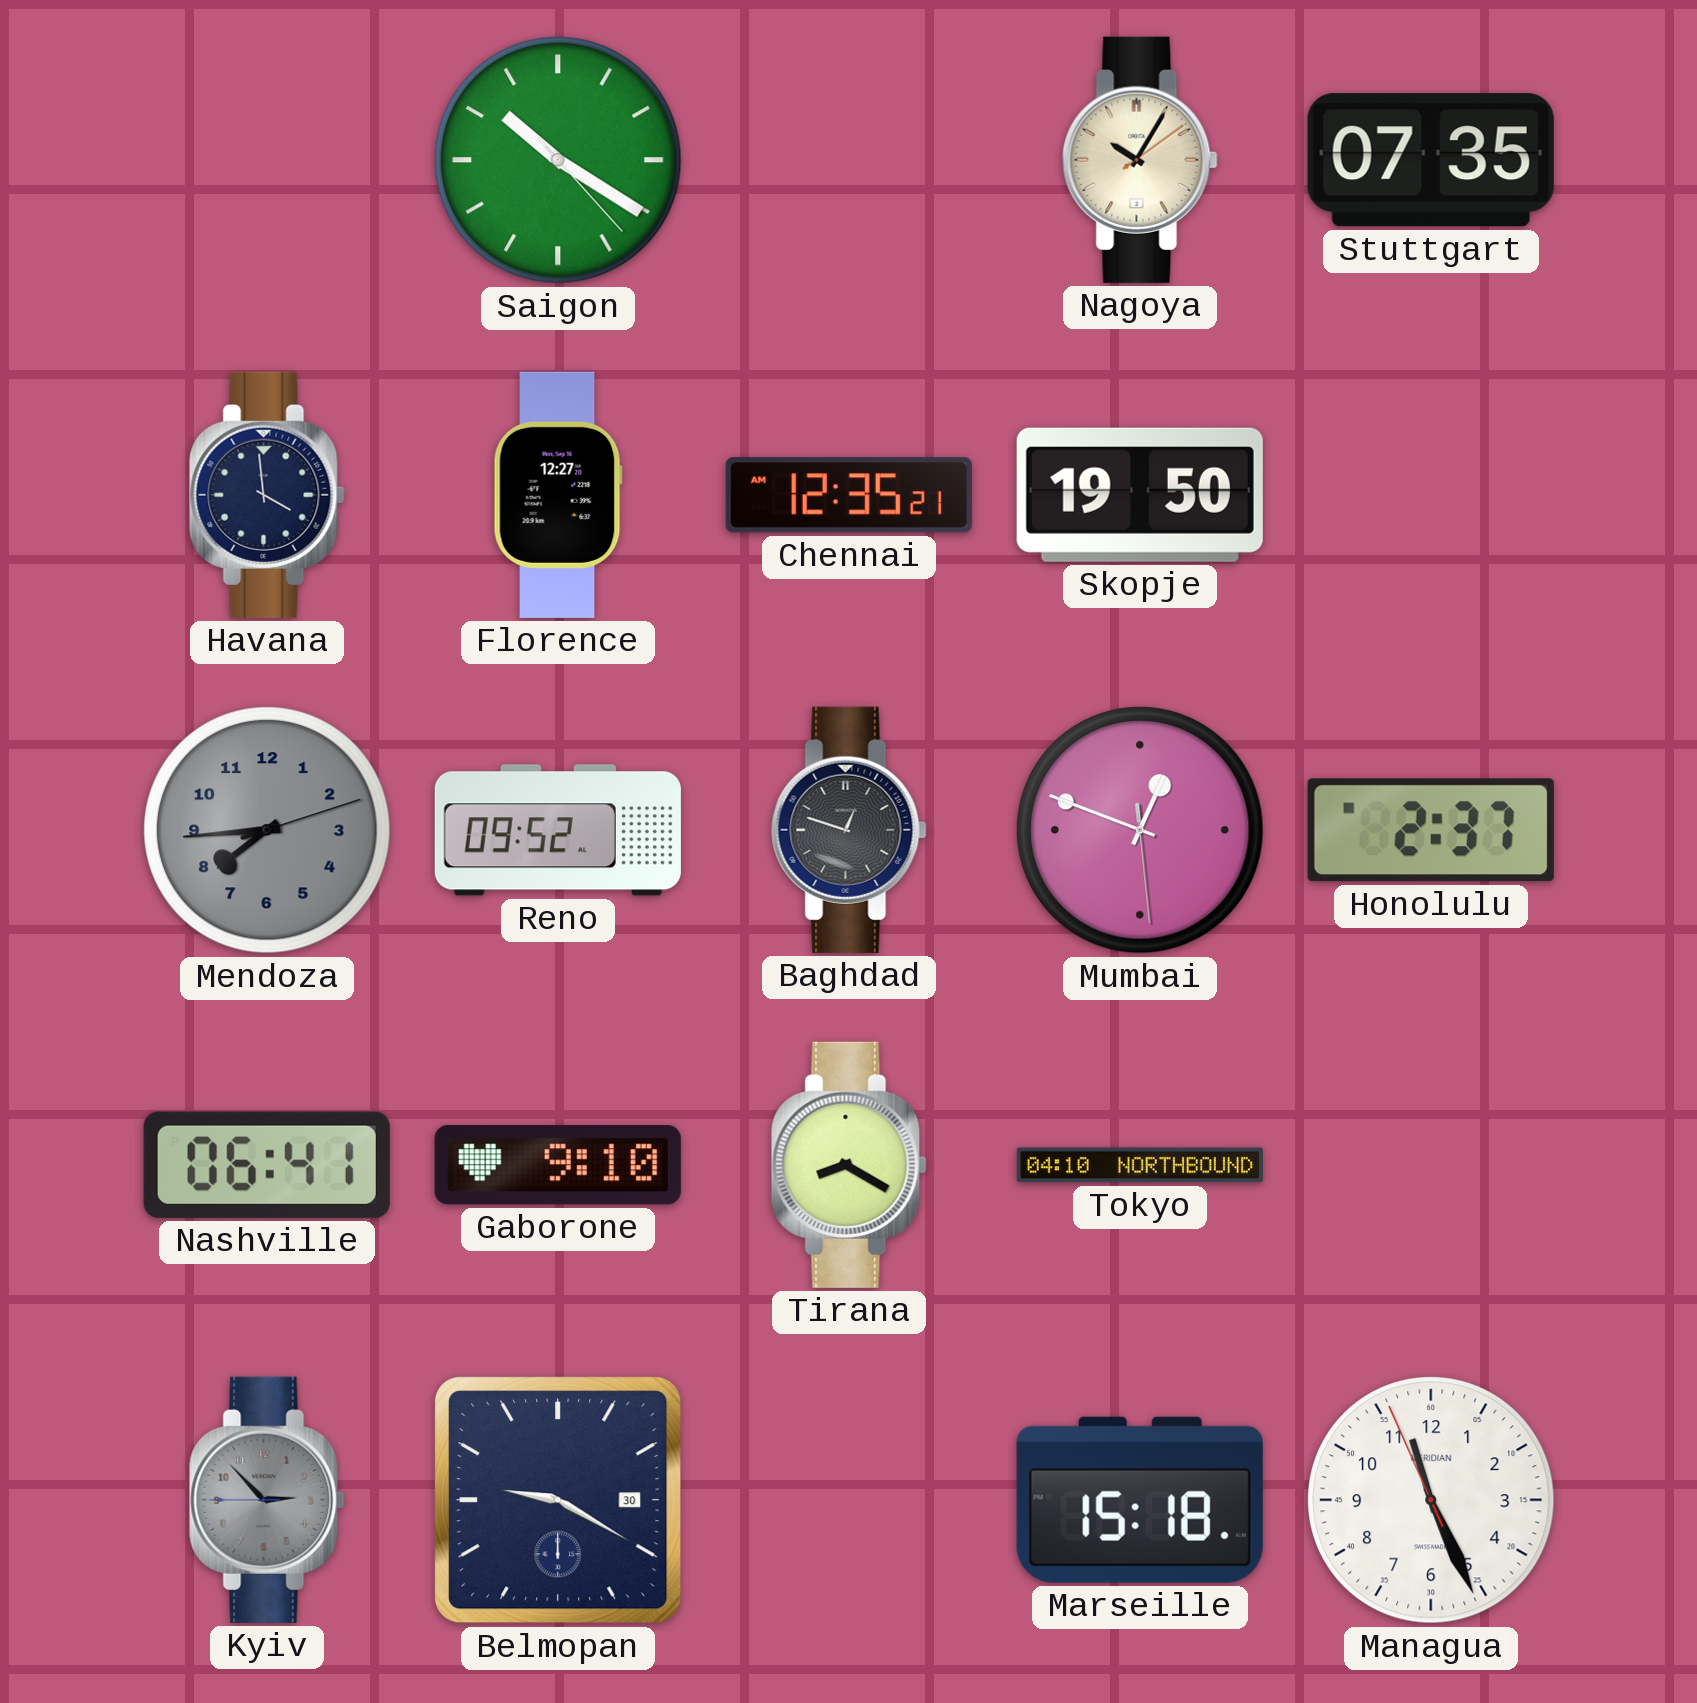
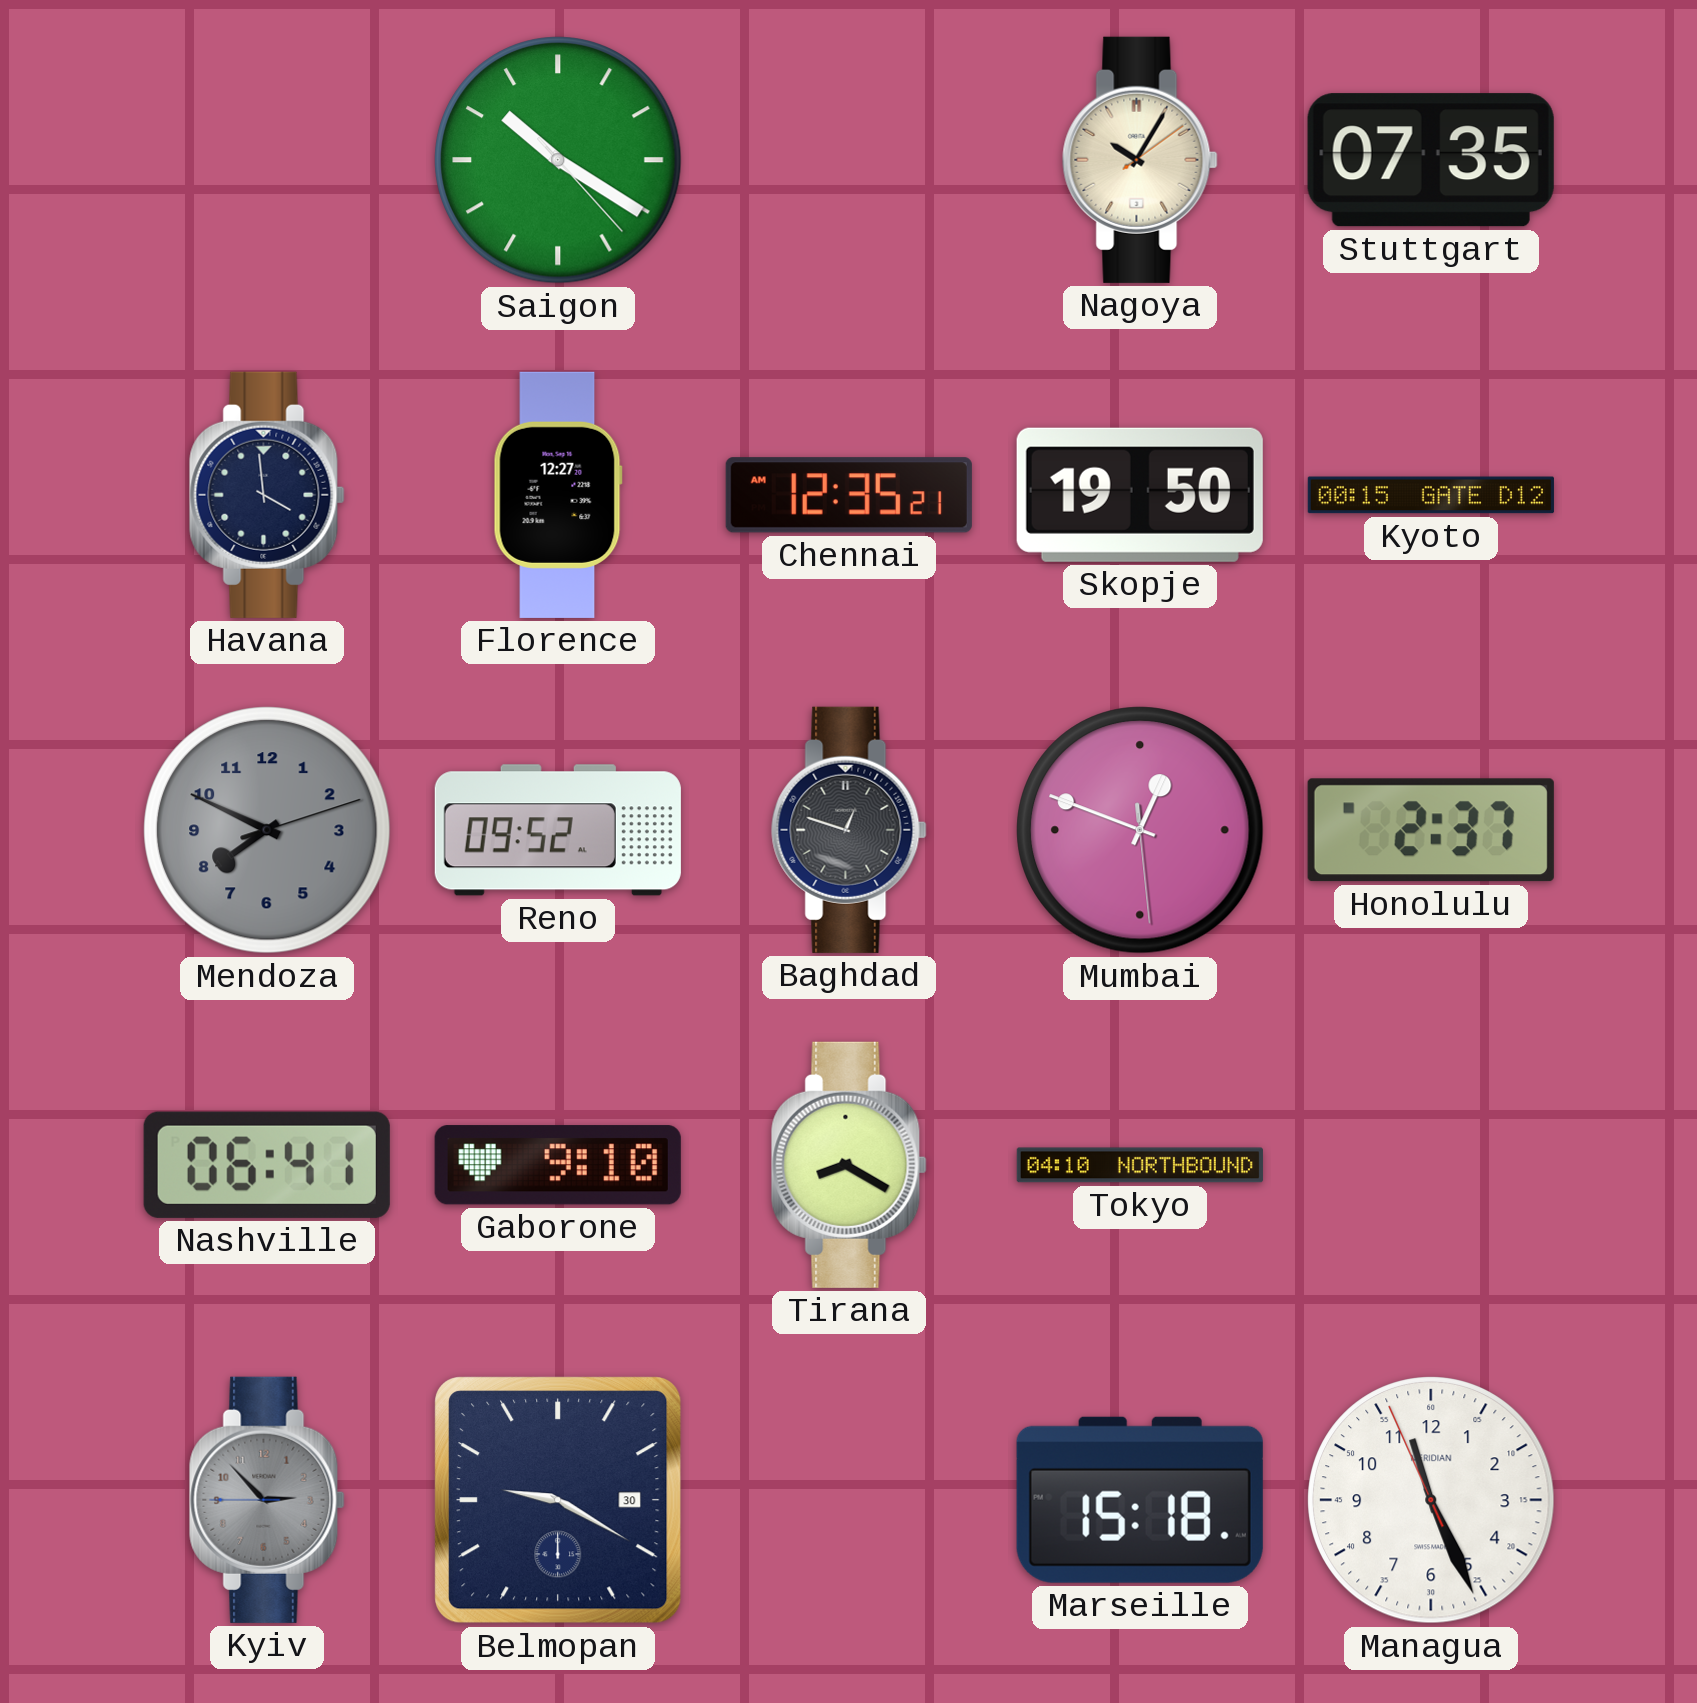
Kyoto: none -> 00:15 (1431, 495)
Mendoza: 7:44 -> 7:49 (268, 831)
